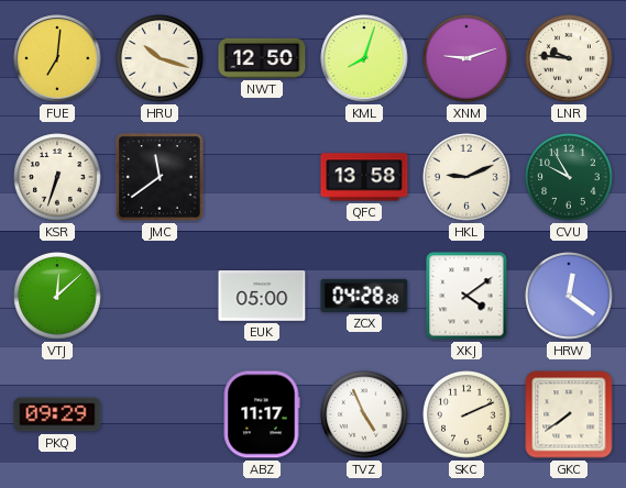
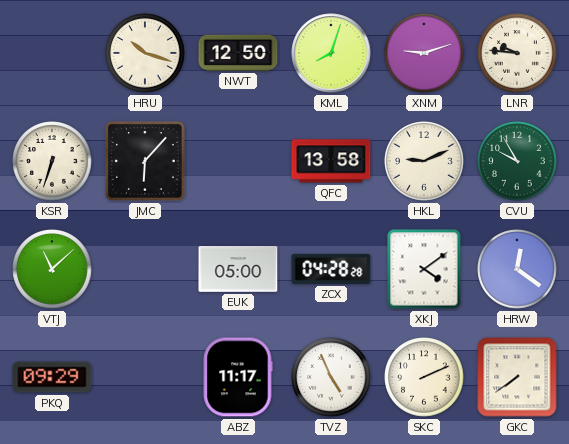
FUE: 7:01 -> none (57, 58)
JMC: 11:39 -> 6:07 (145, 161)
VTJ: 12:08 -> 11:08 (52, 269)
